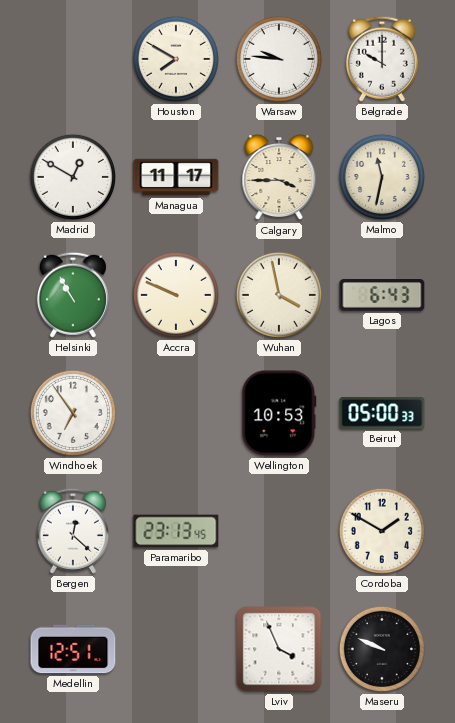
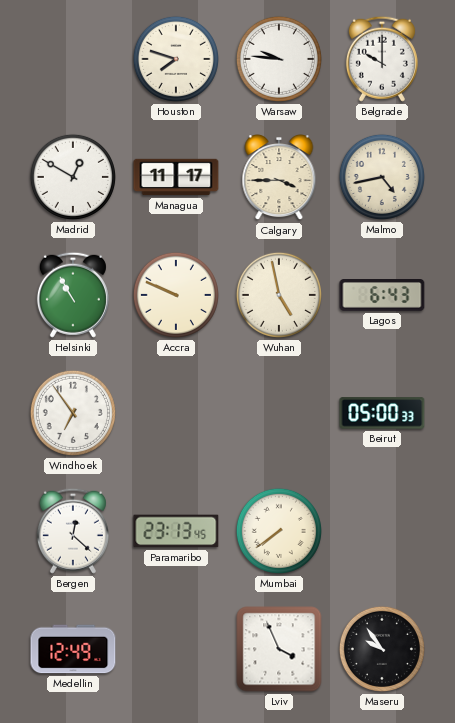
Houston: 7:50 -> 7:48 (176, 59)
Malmo: 11:32 -> 4:43 (382, 177)
Wuhan: 3:58 -> 4:58 (279, 295)
Wellington: 10:53 -> none (279, 413)
Mumbai: none -> 7:39 (279, 531)
Cordoba: 1:50 -> none (382, 531)
Medellin: 12:51 -> 12:49 (73, 649)
Maseru: 9:49 -> 9:54 (382, 649)
